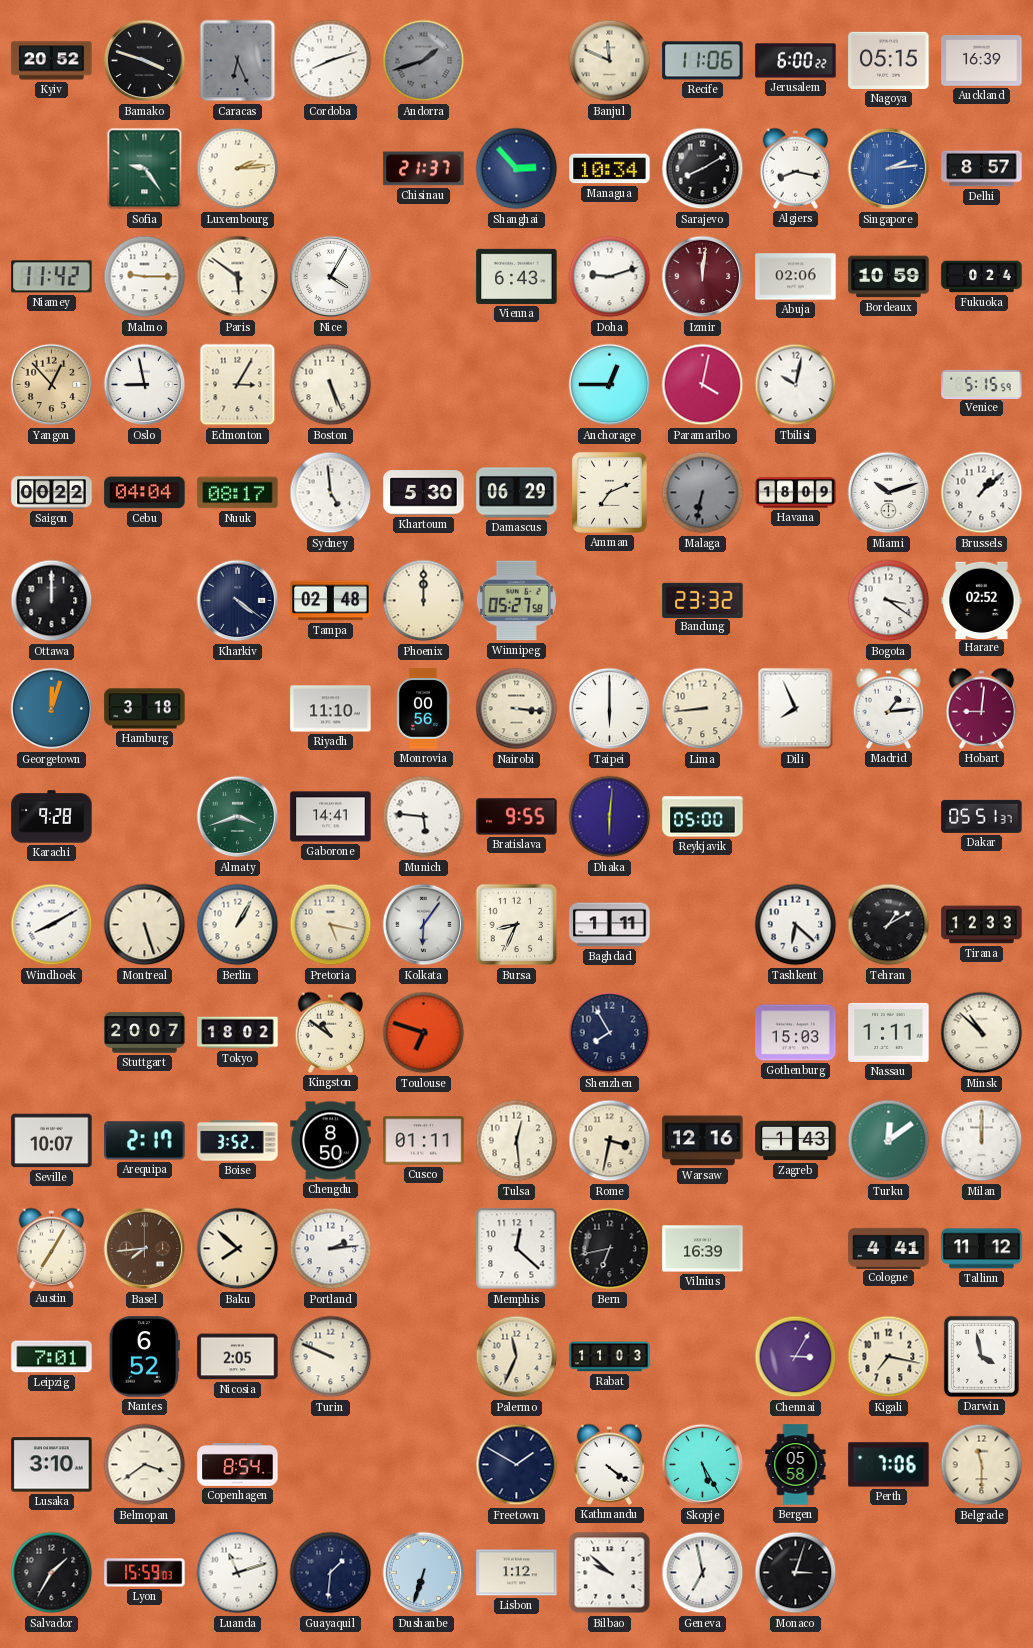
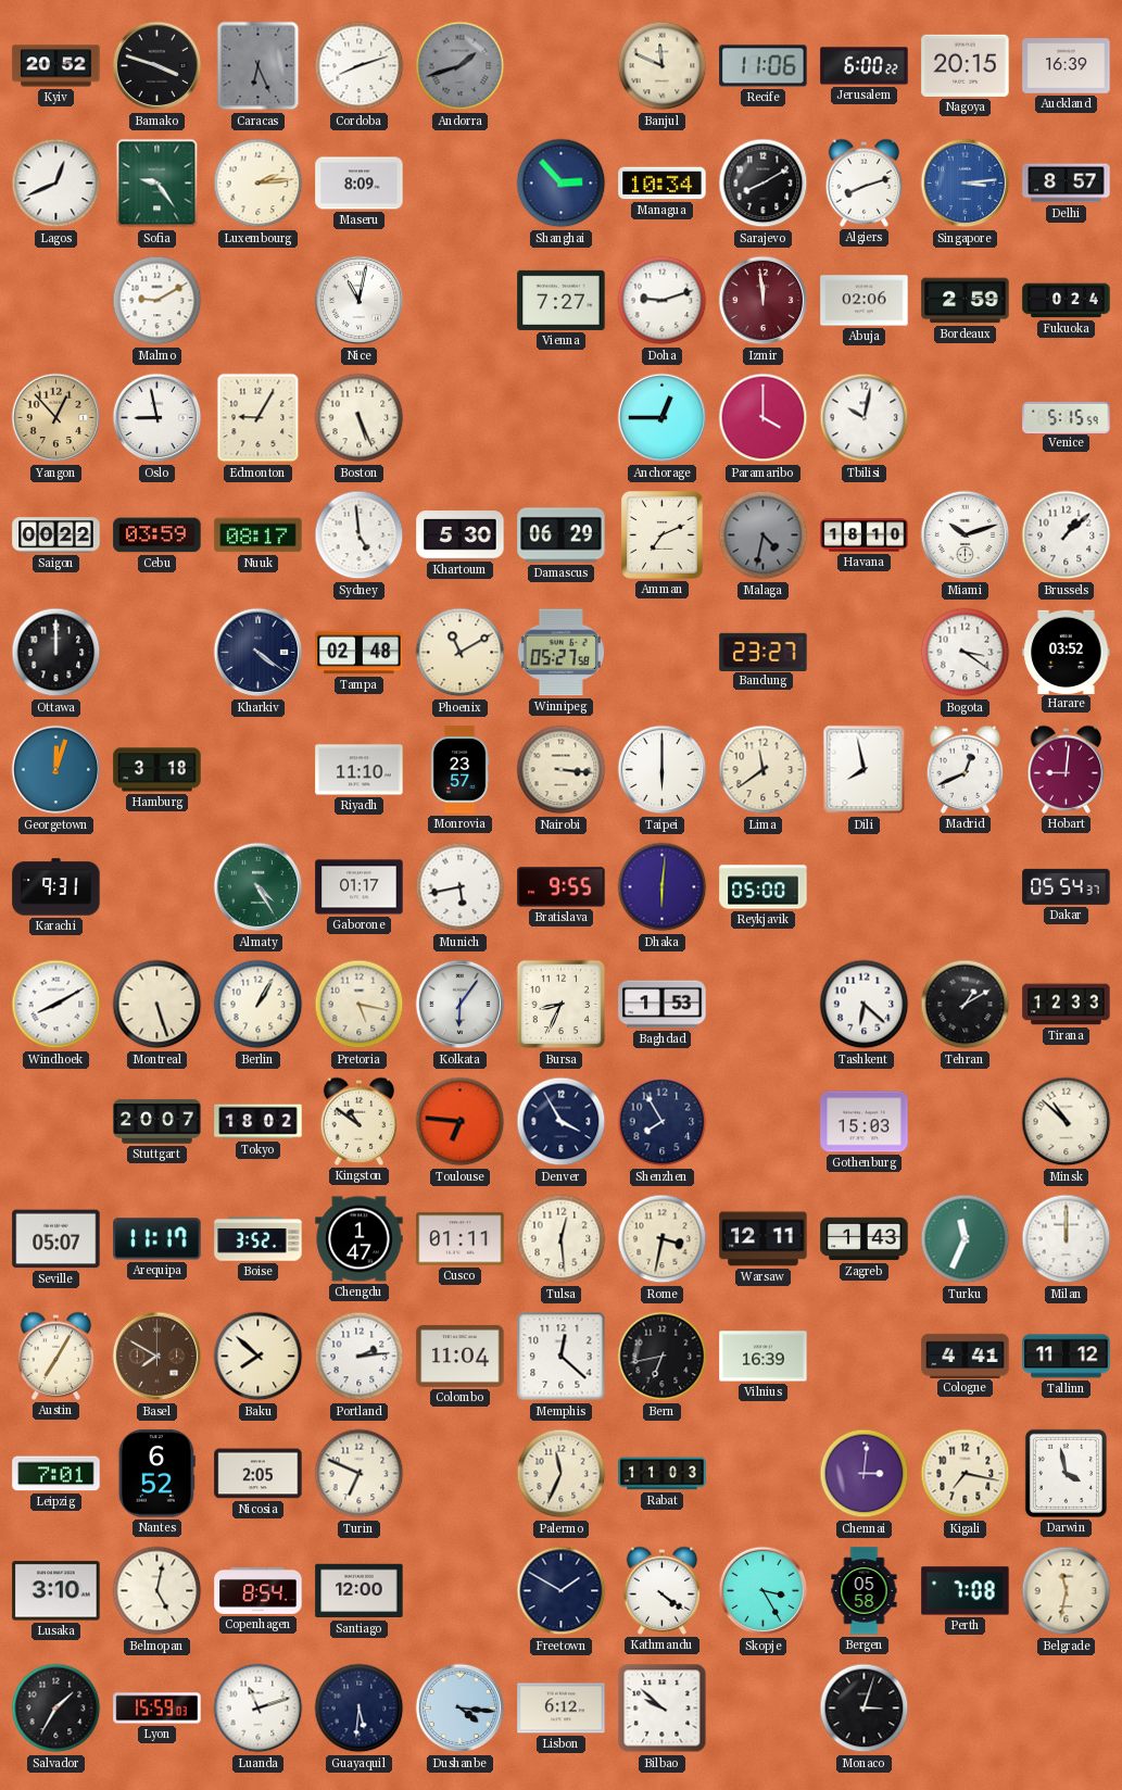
Nagoya: 05:15 -> 20:15 (966, 65)
Lagos: none -> 12:41 (56, 184)
Maseru: none -> 8:09 (360, 184)
Chisinau: 21:37 -> none (424, 169)
Algiers: 8:17 -> 8:12 (865, 182)
Singapore: 2:14 -> 3:14 (966, 184)
Niamey: 11:42 -> none (52, 277)
Malmo: 9:15 -> 9:10 (157, 301)
Paris: 5:51 -> none (238, 277)
Nice: 4:05 -> 11:02 (360, 301)
Vienna: 6:43 -> 7:27 (562, 300)
Izmir: 12:01 -> 11:59 (764, 301)
Bordeaux: 10:59 -> 2:59 (966, 301)
Edmonton: 3:05 -> 9:05 (259, 418)
Paramaribo: 4:02 -> 4:00 (764, 418)
Cebu: 04:04 -> 03:59 (157, 535)
Malaga: 6:32 -> 4:32 (764, 535)
Havana: 18:09 -> 18:10 (865, 535)
Phoenix: 12:00 -> 11:10 (461, 653)
Bandung: 23:32 -> 23:27 (764, 652)
Harare: 02:52 -> 03:52 (1067, 652)
Monrovia: 00:56 -> 23:57 (459, 770)
Lima: 8:44 -> 11:39 (764, 770)
Dili: 7:56 -> 7:58 (865, 770)
Madrid: 1:14 -> 12:41 (966, 769)
Karachi: 9:28 -> 9:31 (56, 887)
Almaty: 3:42 -> 4:25 (259, 887)
Gaborone: 14:41 -> 01:17 (360, 887)
Munich: 5:46 -> 5:43 (461, 887)
Dakar: 05:51 -> 05:54 (1067, 886)
Baghdad: 1:11 -> 1:53 (663, 1005)
Toulouse: 6:48 -> 6:46 (461, 1122)
Denver: none -> 3:55 (562, 1122)
Nassau: 1:11 -> none (889, 1032)
Seville: 10:07 -> 05:07 (56, 1239)
Arequipa: 2:17 -> 11:17 (157, 1239)
Chengdu: 8:50 -> 1:47 (360, 1239)
Warsaw: 12:16 -> 12:11 (764, 1239)
Turku: 12:09 -> 11:34 (966, 1239)
Basel: 7:44 -> 7:50 (157, 1357)
Colombo: none -> 11:04 (461, 1356)
Turin: 9:49 -> 6:49 (360, 1474)
Chennai: 3:05 -> 3:01 (865, 1474)
Belmopan: 3:39 -> 5:02 (157, 1591)
Santiago: none -> 12:00 (360, 1591)
Skopje: 5:25 -> 3:25 (764, 1591)
Perth: 7:06 -> 7:08 (966, 1591)
Belgrade: 11:30 -> 11:32 (1067, 1591)
Guayaquil: 1:31 -> 5:31 (360, 1709)
Dushanbe: 6:33 -> 4:16 (461, 1709)
Lisbon: 1:12 -> 6:12 (562, 1709)
Geneva: 6:58 -> none (703, 1573)
